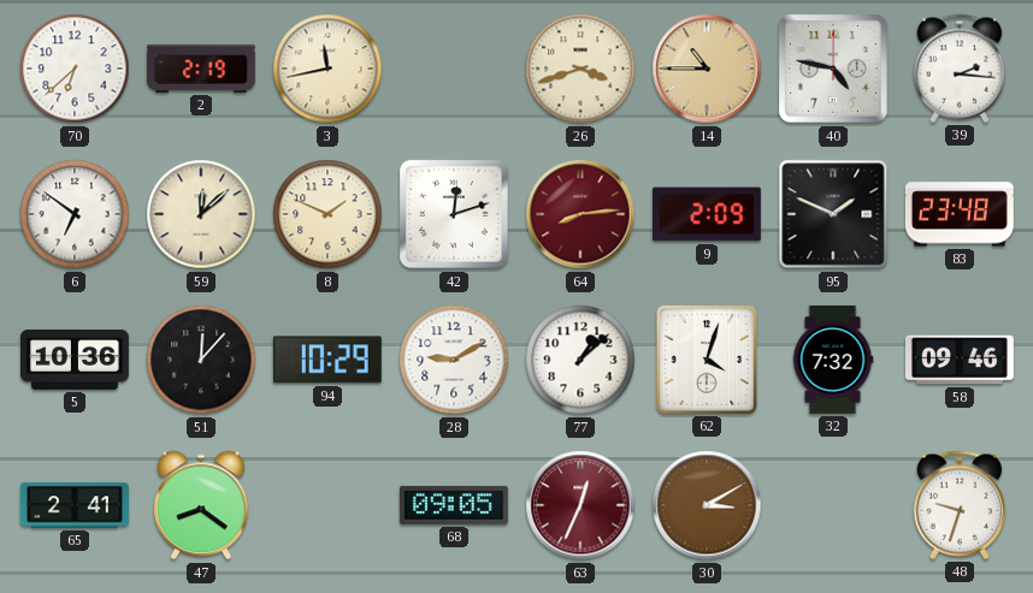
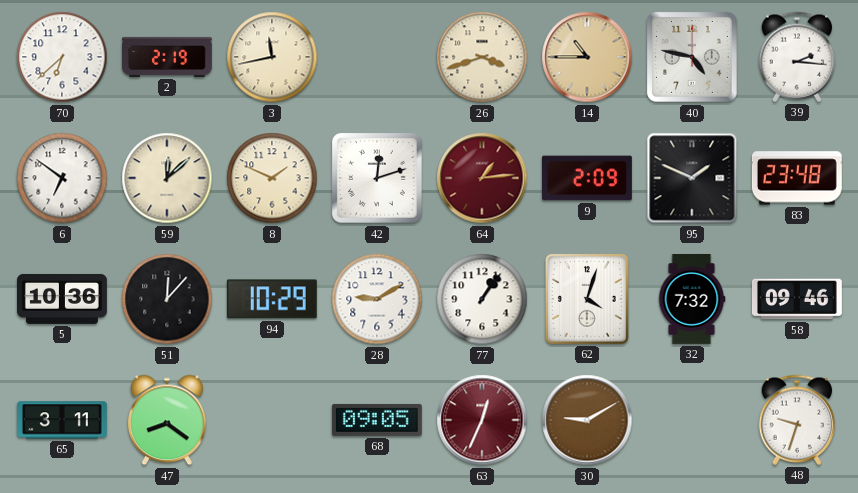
64: 8:14 -> 1:14 (482, 178)
77: 1:08 -> 1:06 (482, 299)
65: 2:41 -> 3:11 (62, 420)
30: 3:10 -> 9:10 (587, 420)
